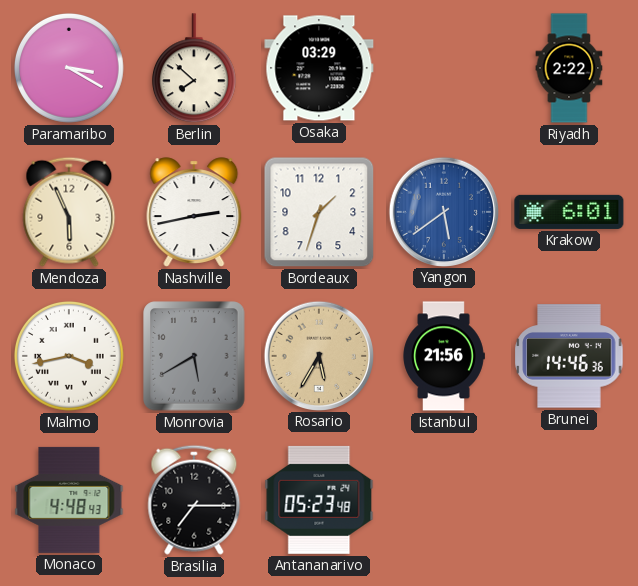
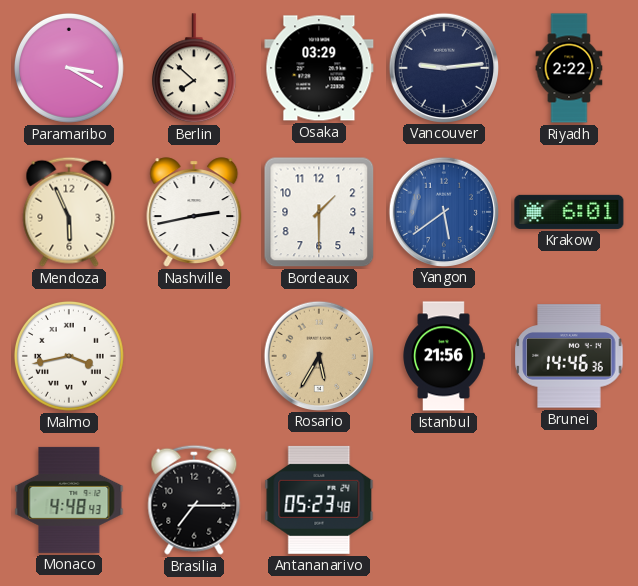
Vancouver: none -> 9:14 (443, 67)
Bordeaux: 1:33 -> 1:30 (319, 212)
Monrovia: 5:40 -> none (194, 356)
